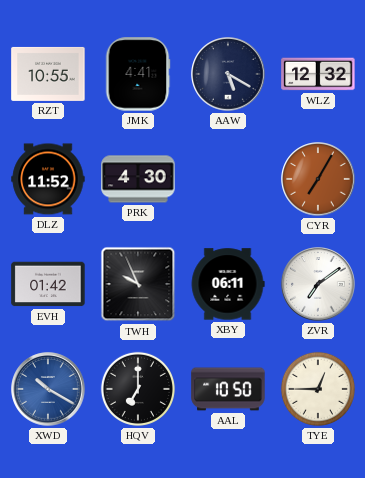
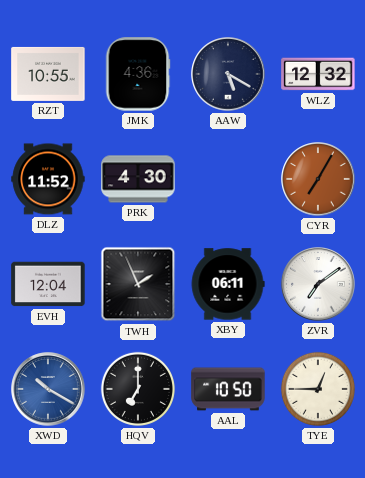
JMK: 4:41 -> 4:36 (138, 74)
EVH: 01:42 -> 12:04 (48, 284)
TWH: 9:56 -> 1:56 (138, 284)
